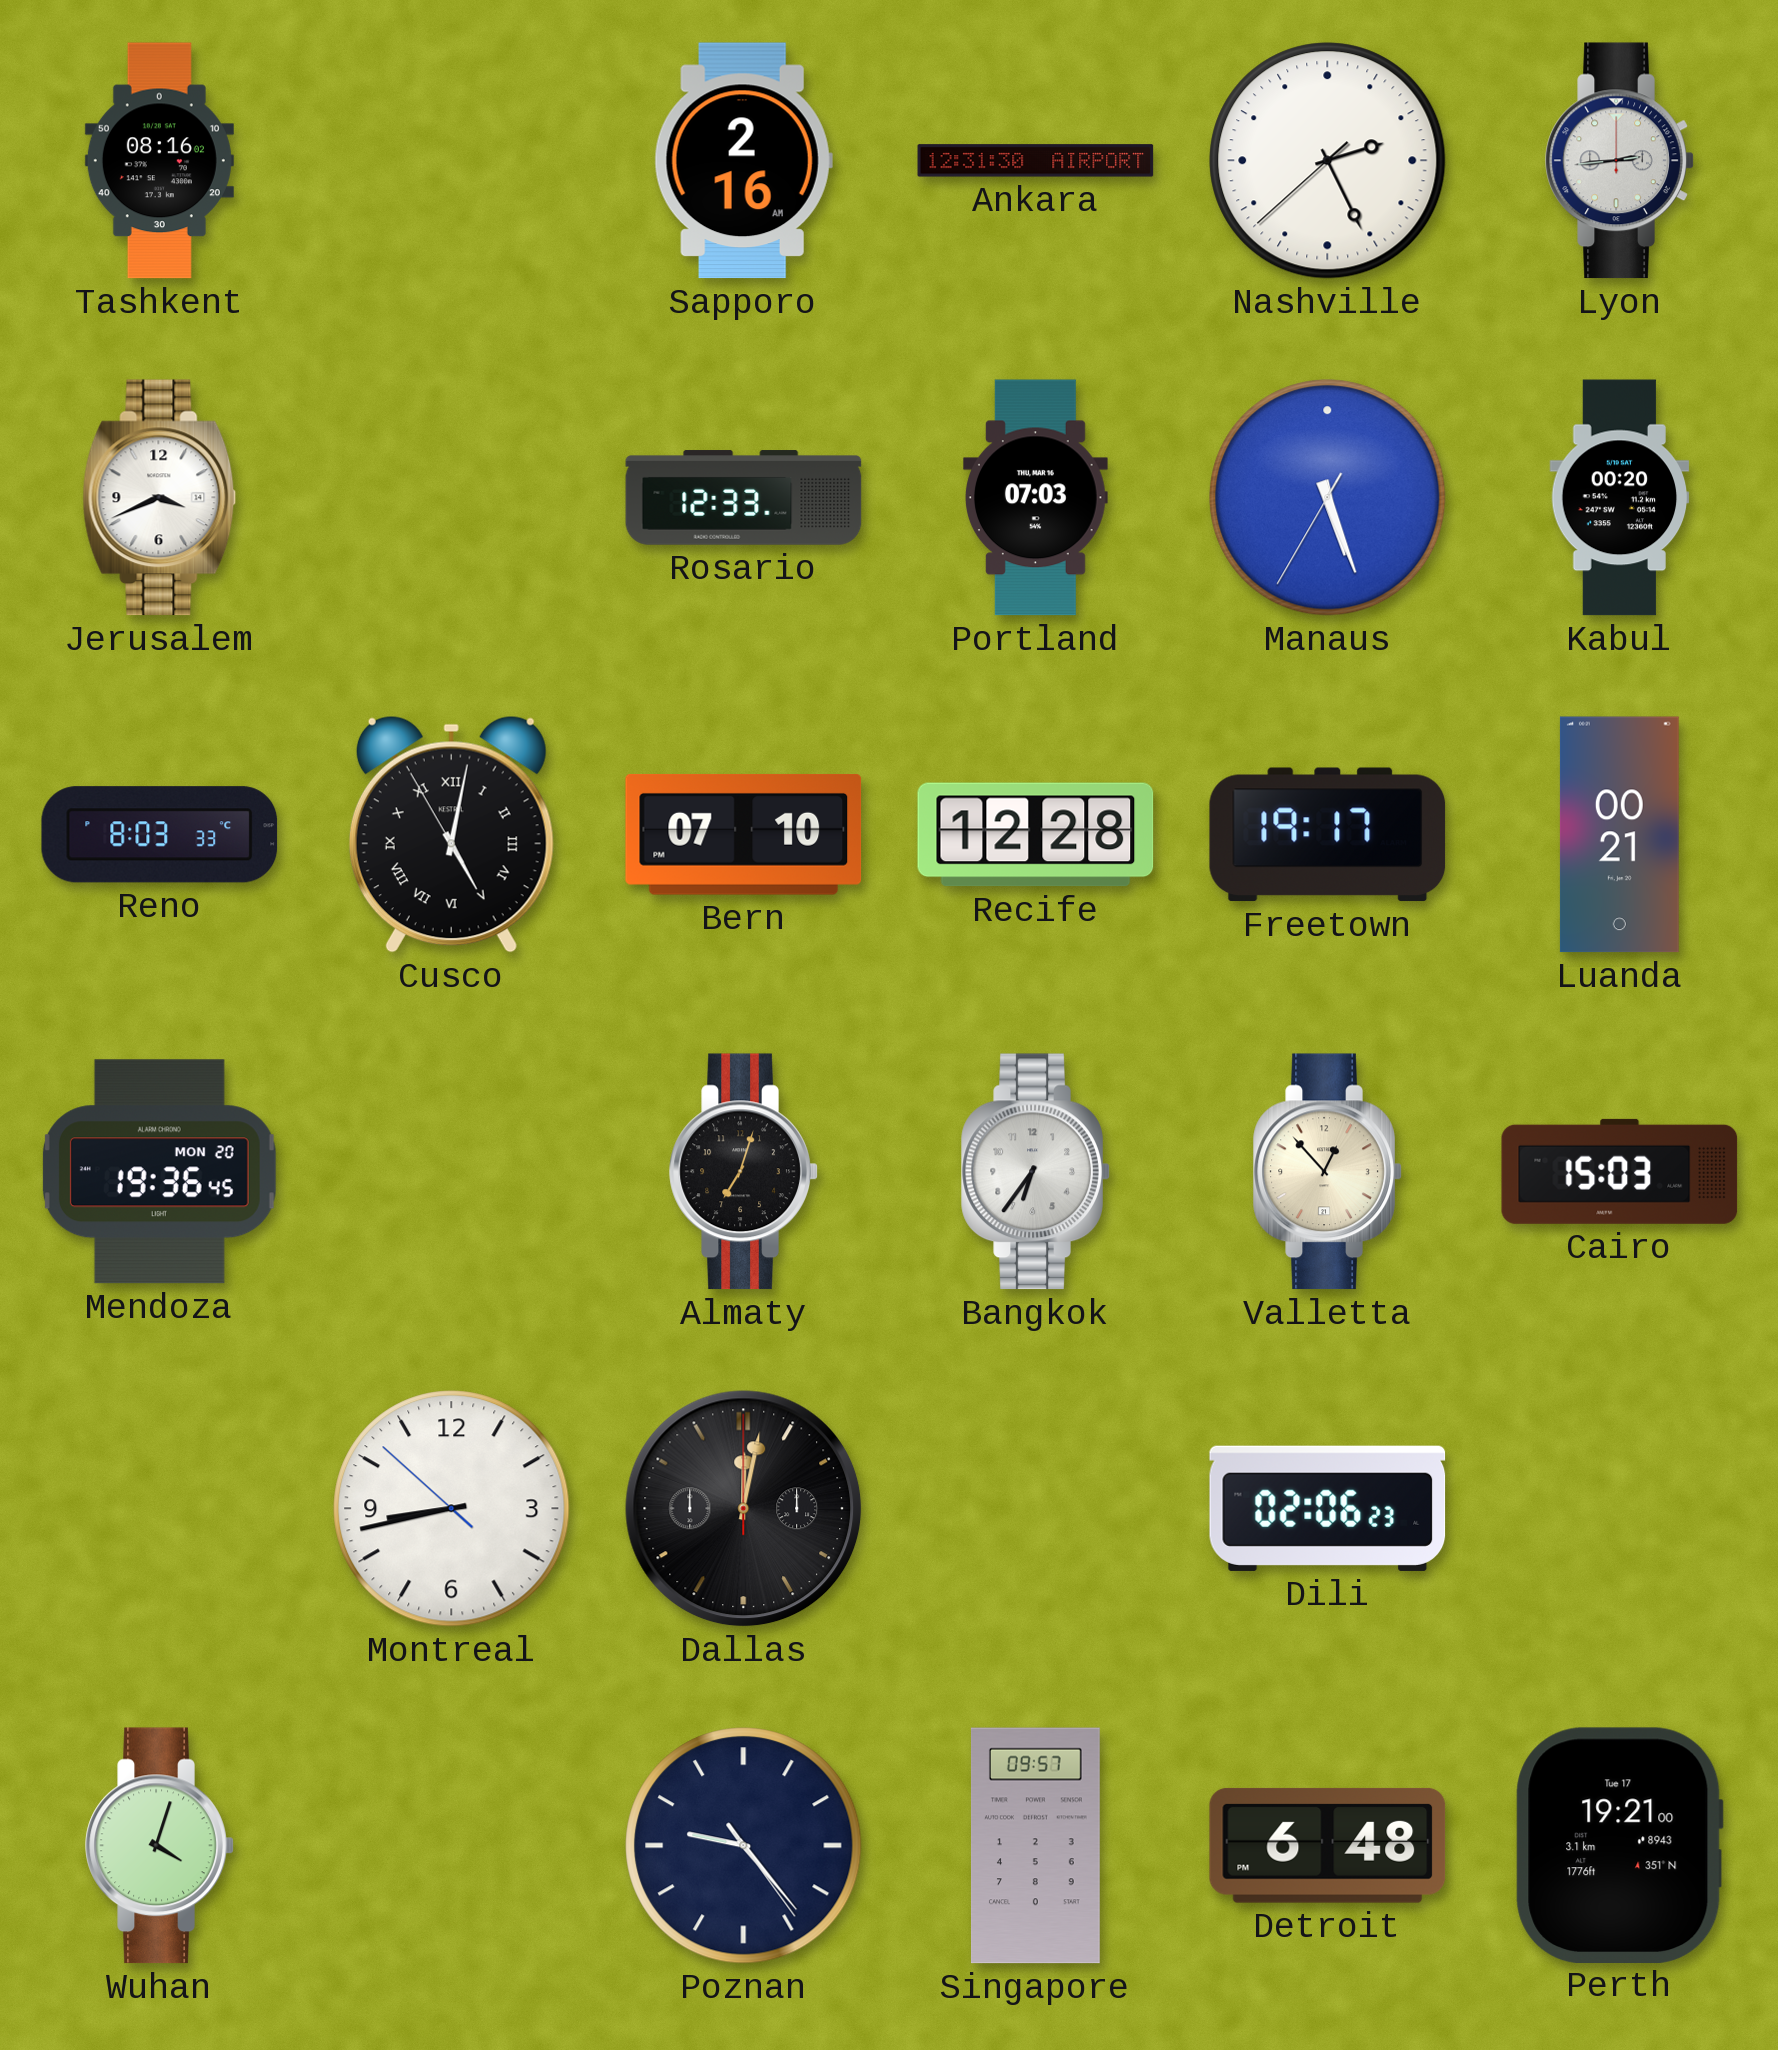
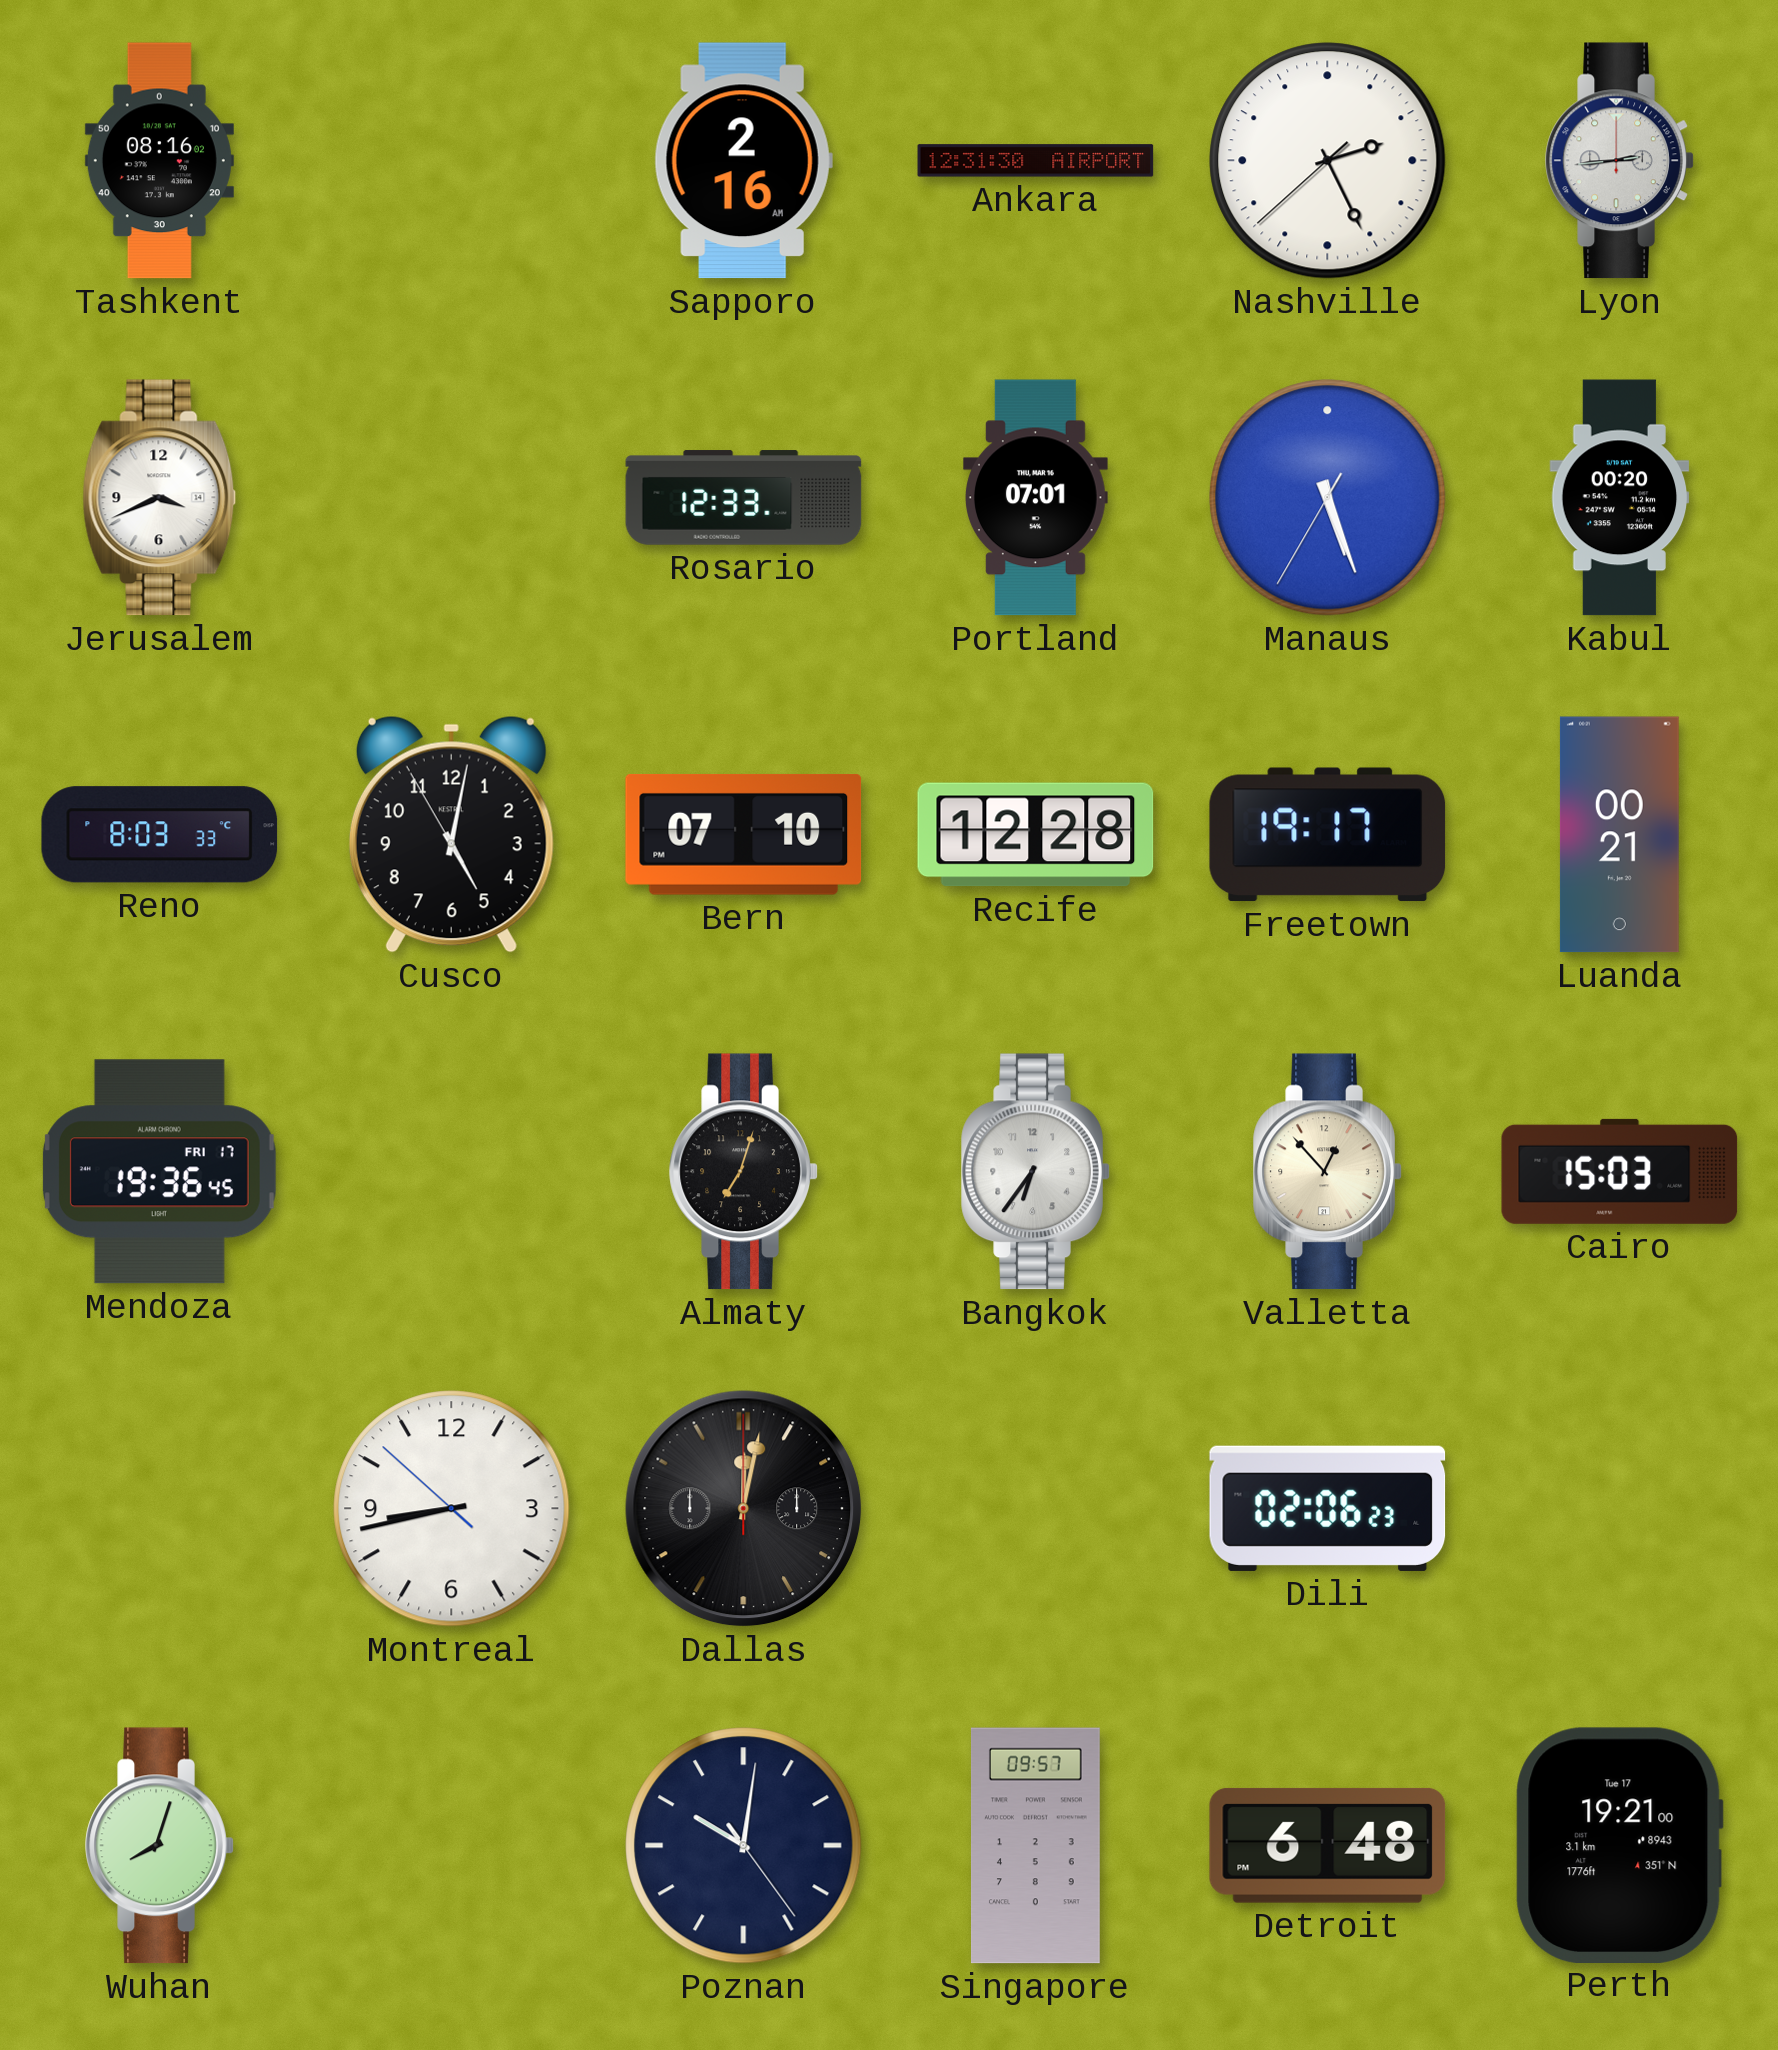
Portland: 07:03 -> 07:01 (1035, 498)
Cusco numerals: Roman -> Arabic (451, 834)
Mendoza date: MON 20 -> FRI 17 (159, 1172)
Wuhan: 4:03 -> 8:03 (160, 1846)
Poznan: 9:23 -> 10:01 (744, 1846)
